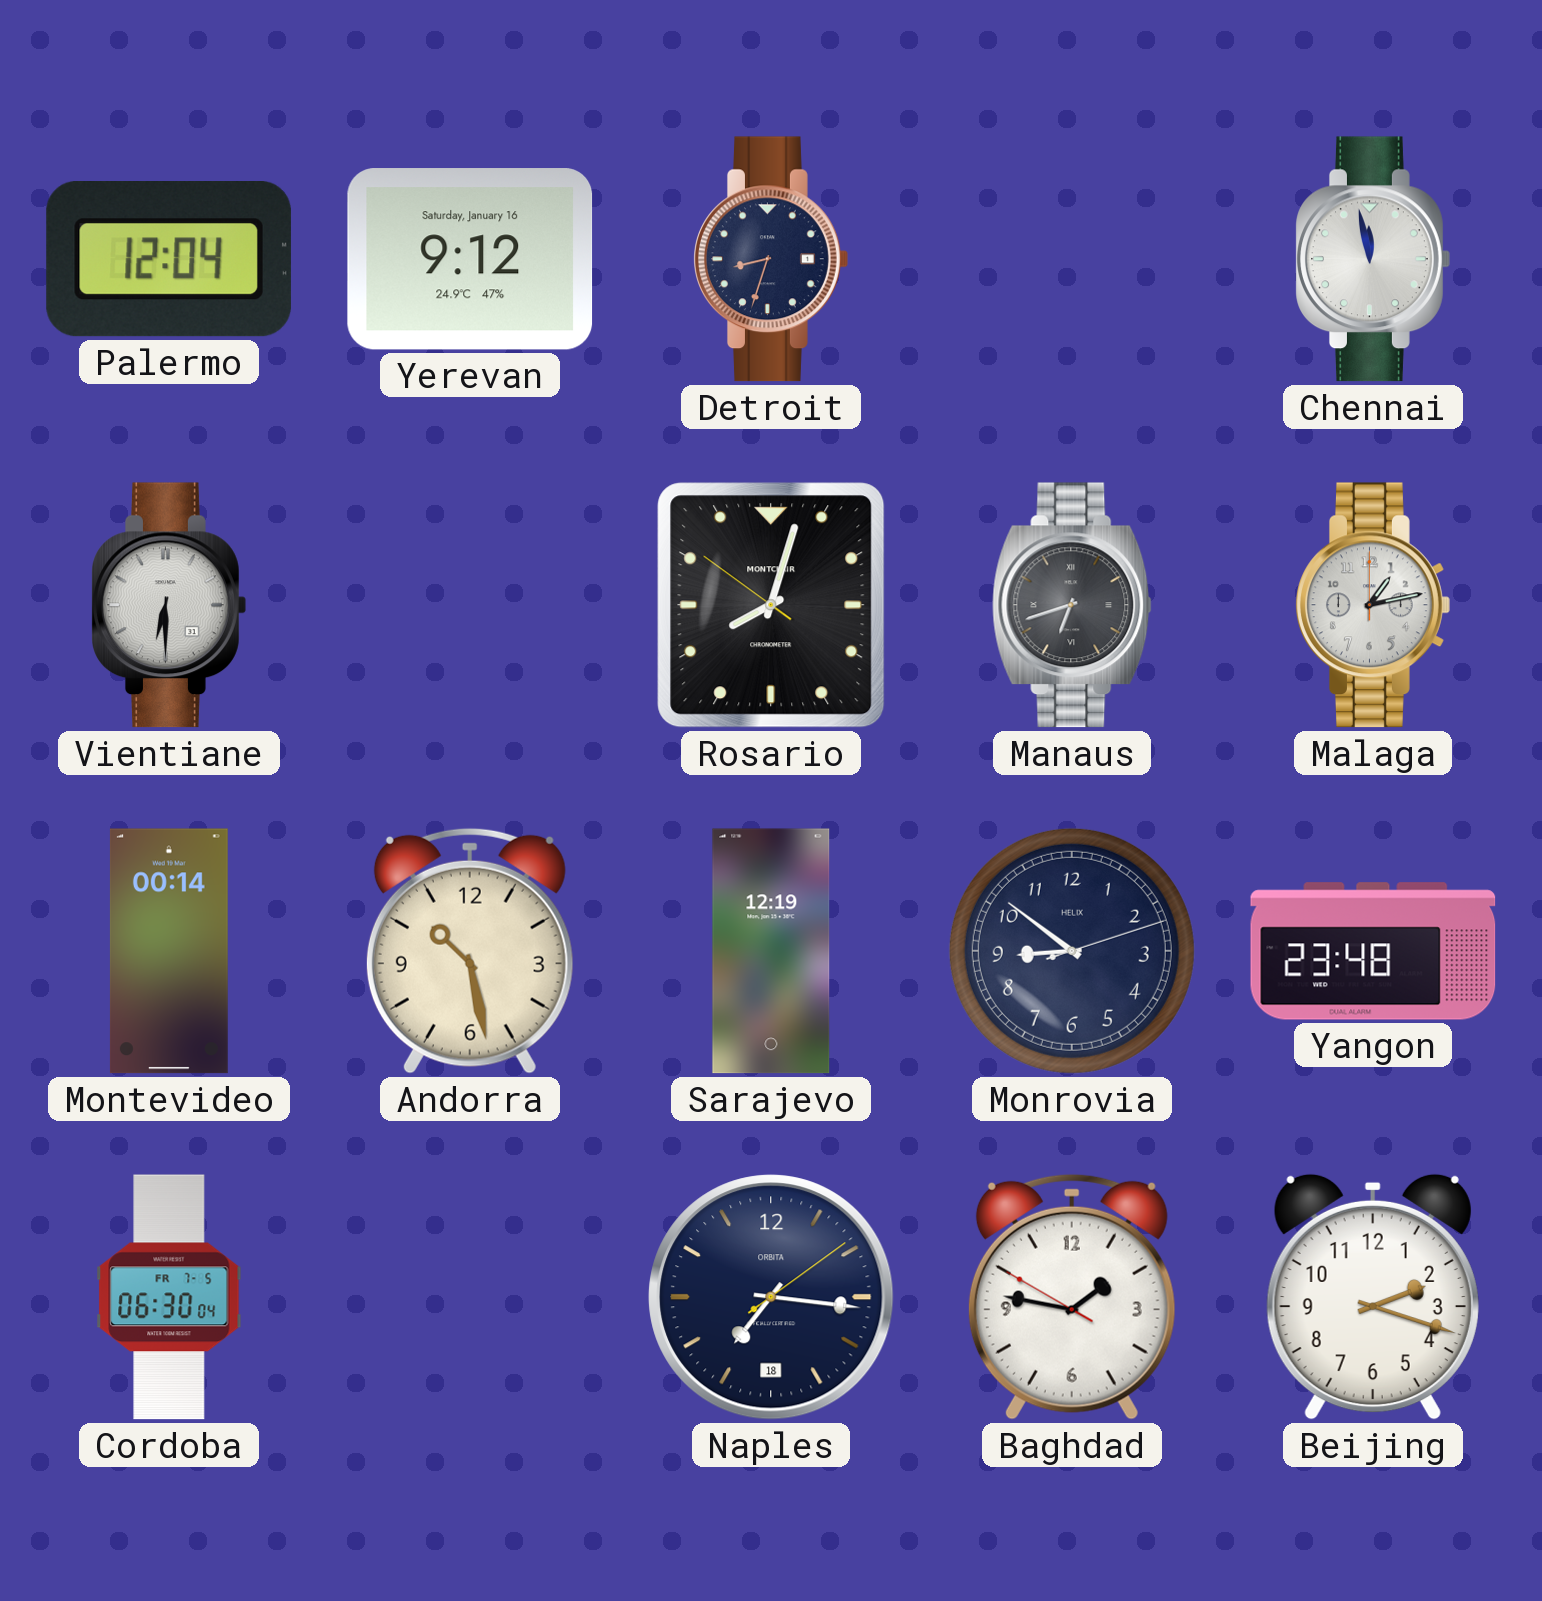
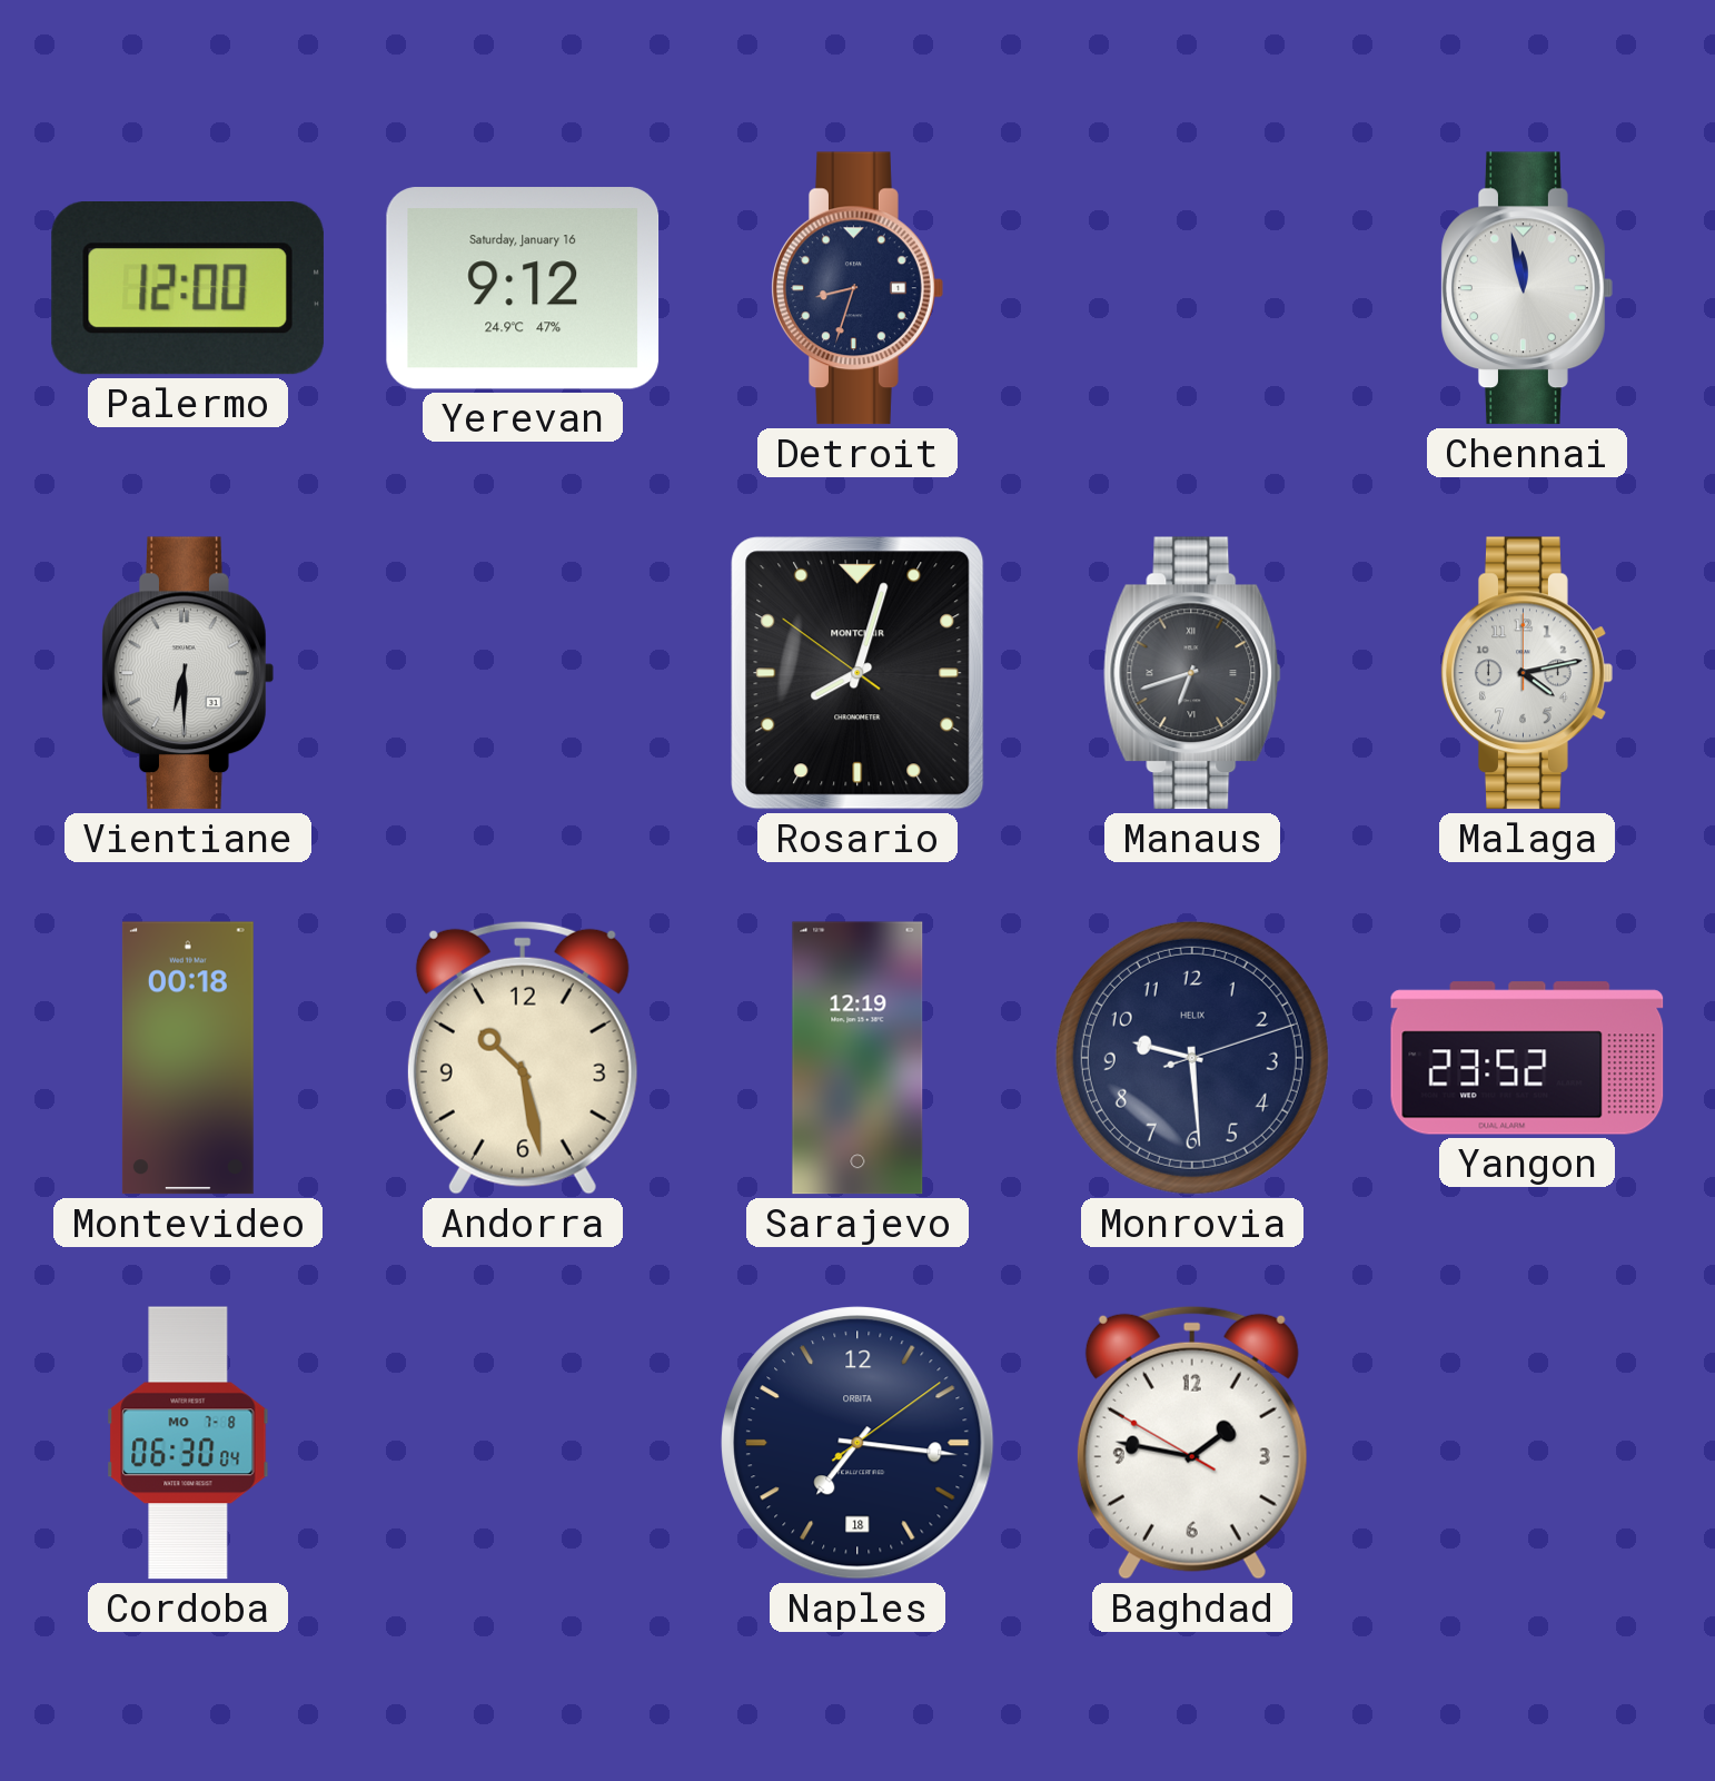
Palermo: 12:04 -> 12:00 (188, 289)
Malaga: 1:13 -> 4:13 (1527, 673)
Montevideo: 00:14 -> 00:18 (188, 1058)
Monrovia: 8:51 -> 9:29 (1192, 1058)
Yangon: 23:48 -> 23:52 (1527, 1058)
Cordoba date: FR 7-5 -> MO 7-8 (188, 1443)
Beijing: 2:18 -> none (1373, 1297)
